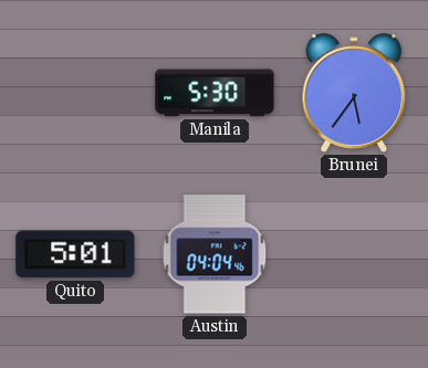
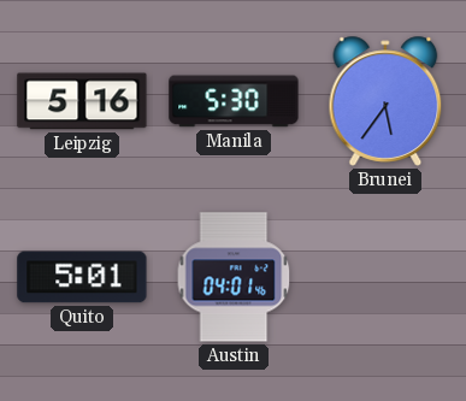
Leipzig: none -> 5:16 (82, 101)
Austin: 04:04 -> 04:01 (234, 277)
